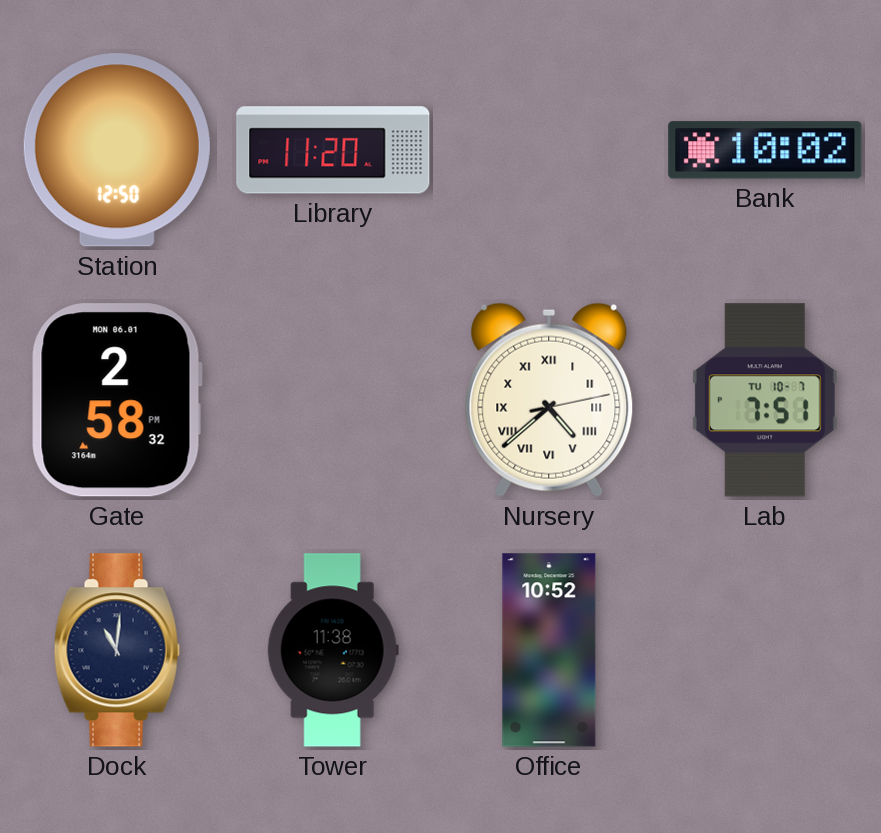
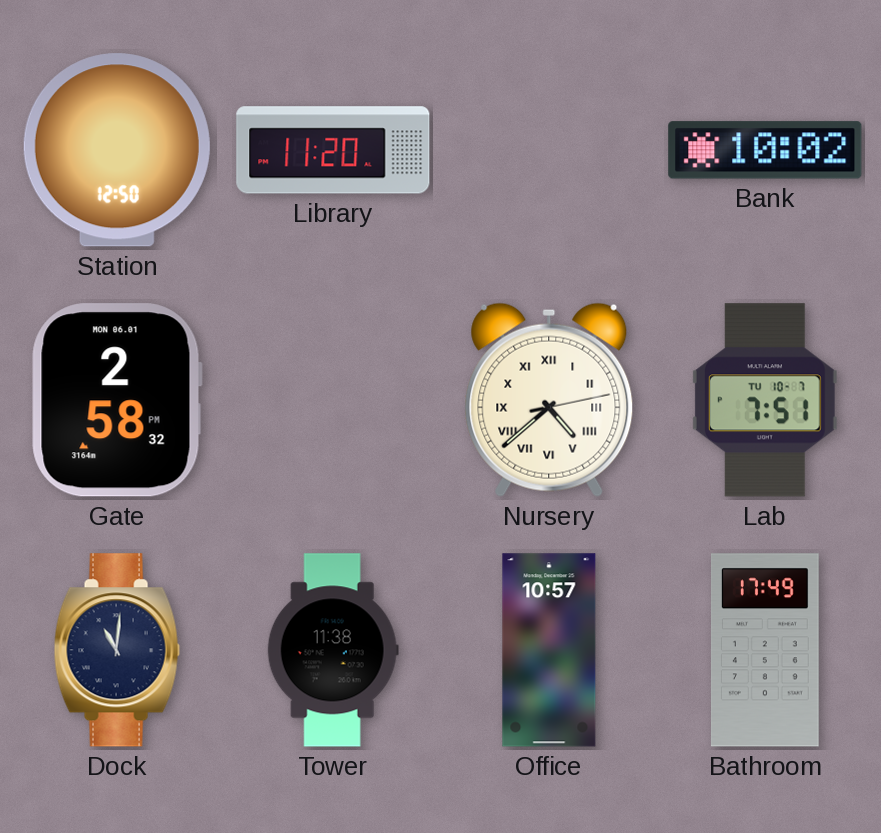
Office: 10:52 -> 10:57 (549, 650)
Bathroom: none -> 17:49 (765, 650)
